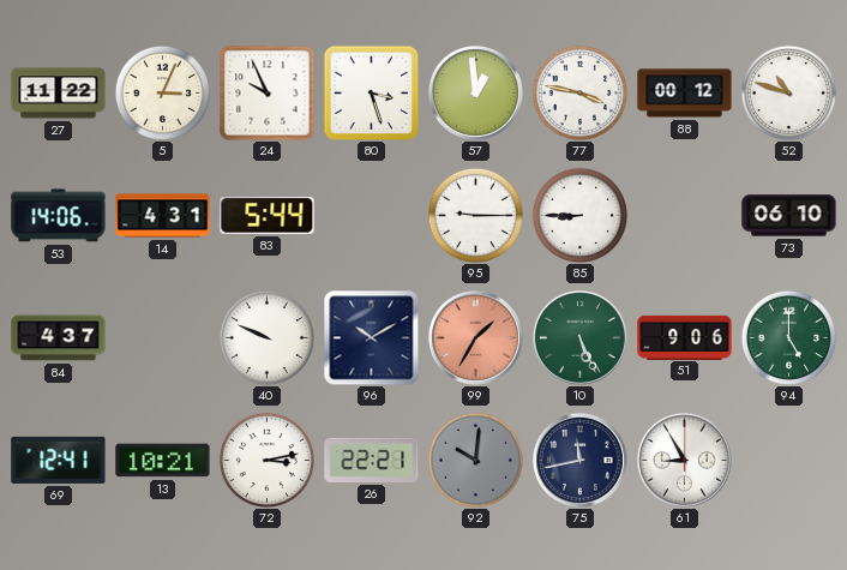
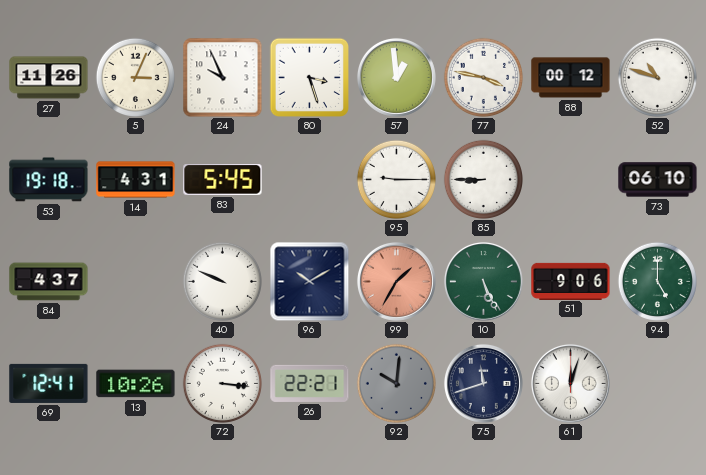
27: 11:22 -> 11:26 (49, 78)
53: 14:06 -> 19:18 (49, 180)
83: 5:44 -> 5:45 (223, 180)
13: 10:21 -> 10:26 (136, 384)
72: 3:13 -> 3:16 (222, 383)
75: 11:43 -> 11:42 (483, 383)
61: 8:55 -> 12:03 (570, 383)
